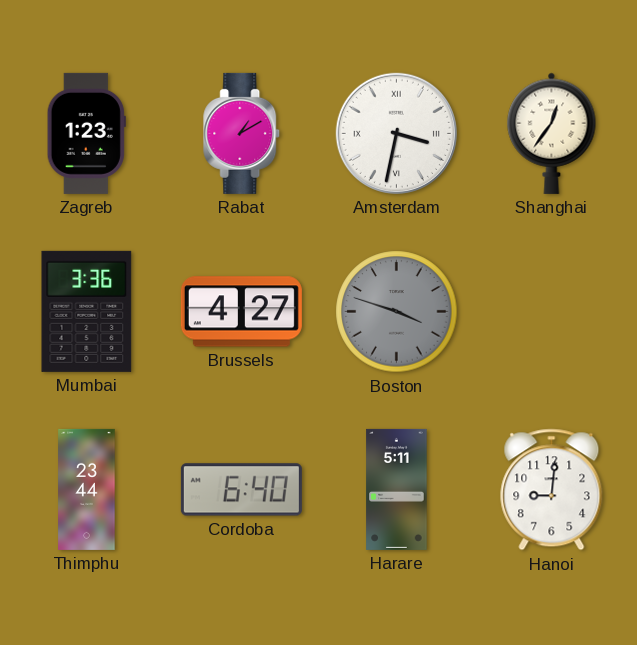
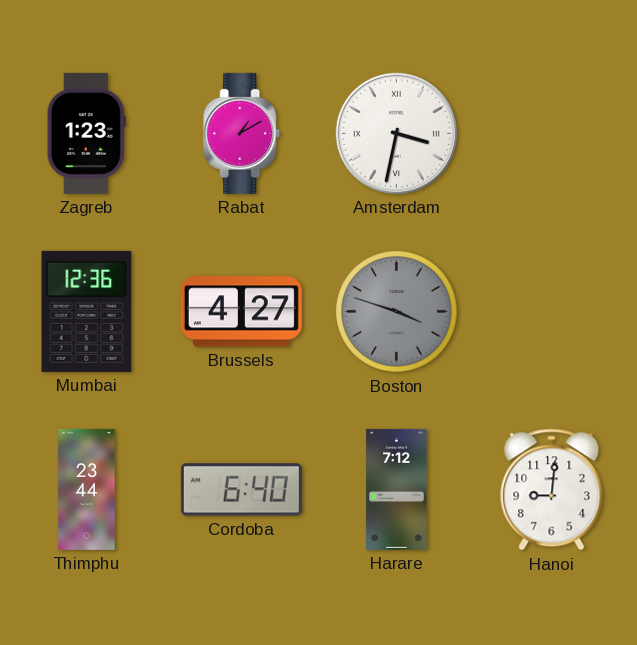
Shanghai: 12:36 -> none (552, 133)
Mumbai: 3:36 -> 12:36 (87, 311)
Harare: 5:11 -> 7:12 (397, 489)
